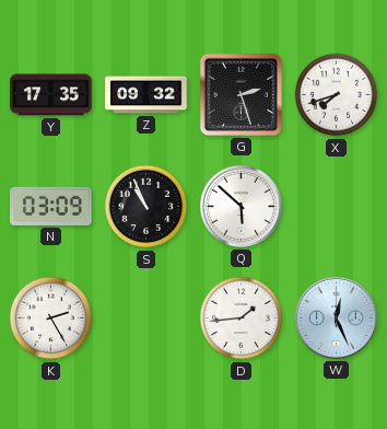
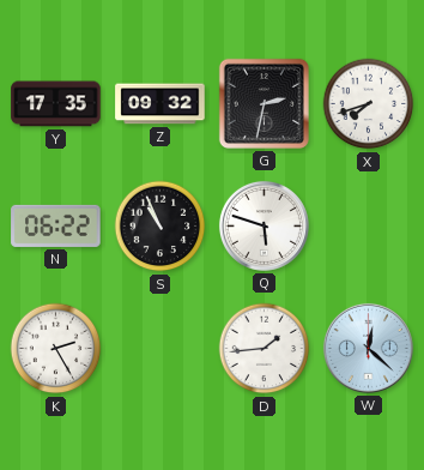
G: 2:27 -> 2:32 (264, 103)
N: 03:09 -> 06:22 (56, 225)
Q: 5:52 -> 5:48 (264, 225)
W: 12:26 -> 12:22 (368, 348)
